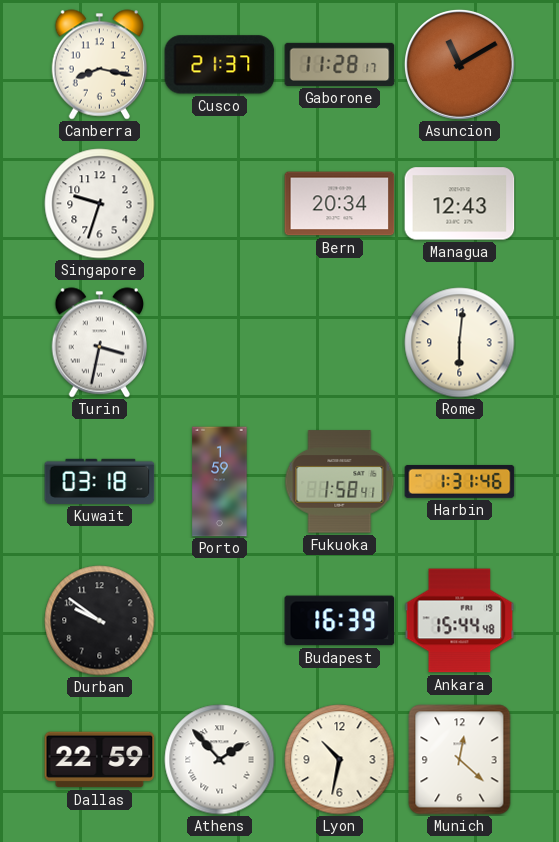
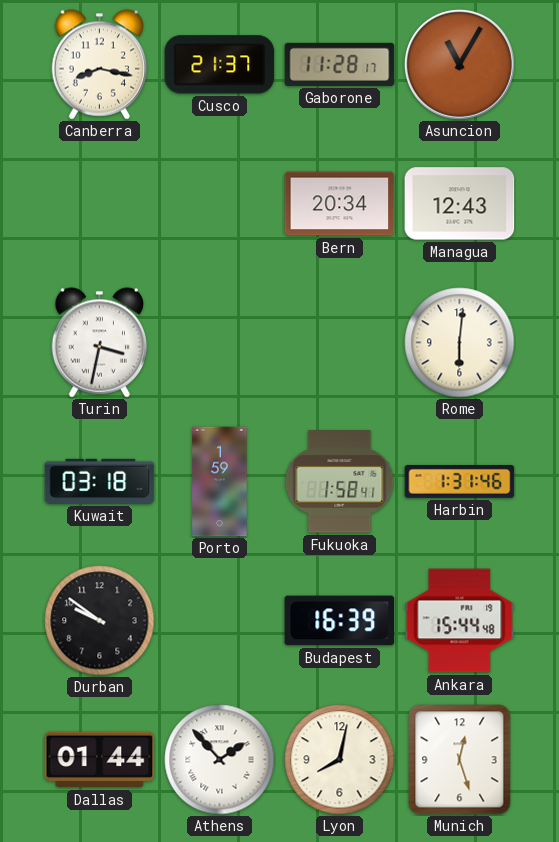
Asuncion: 11:10 -> 11:05 (459, 64)
Singapore: 9:33 -> none (100, 204)
Dallas: 22:59 -> 01:44 (100, 760)
Lyon: 10:32 -> 8:02 (340, 760)
Munich: 12:22 -> 12:27 (460, 760)
